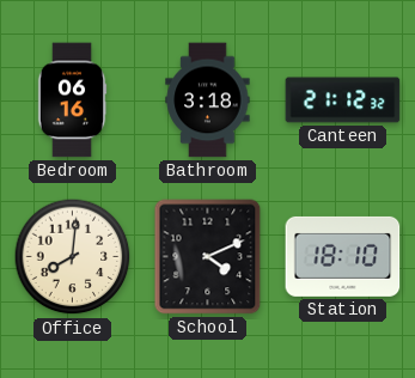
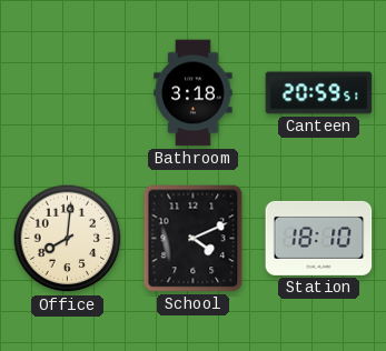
Bedroom: 06:16 -> none (72, 100)
Canteen: 21:12 -> 20:59 (319, 93)
